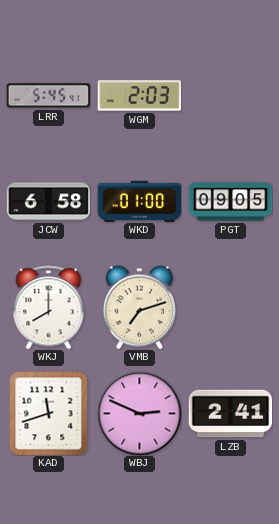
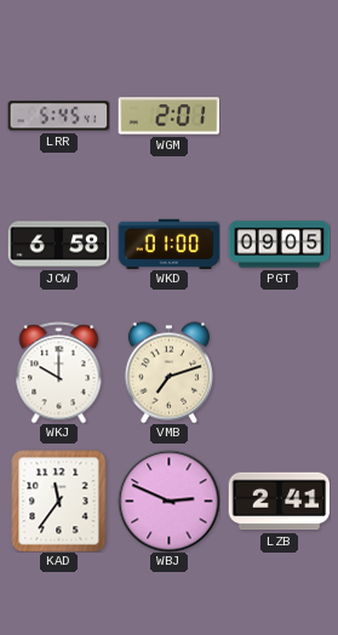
WGM: 2:03 -> 2:01 (168, 116)
WKJ: 8:00 -> 10:00 (59, 372)
KAD: 11:42 -> 11:36 (59, 500)
